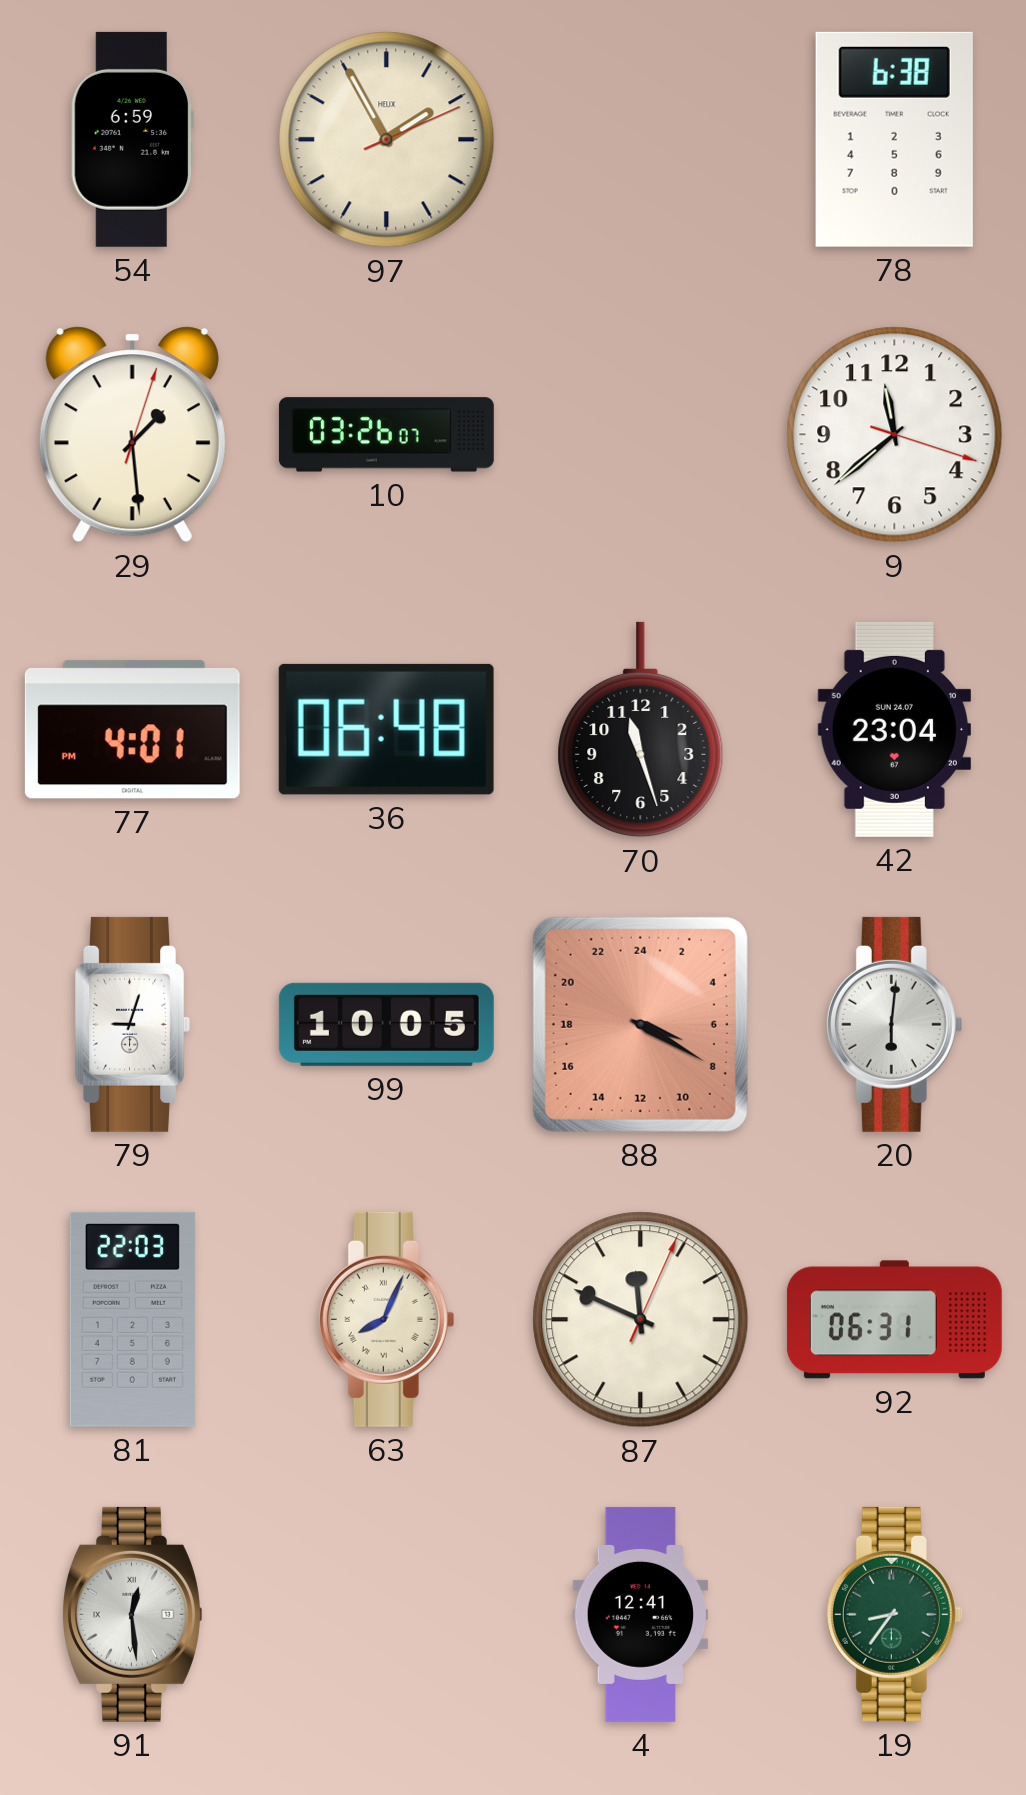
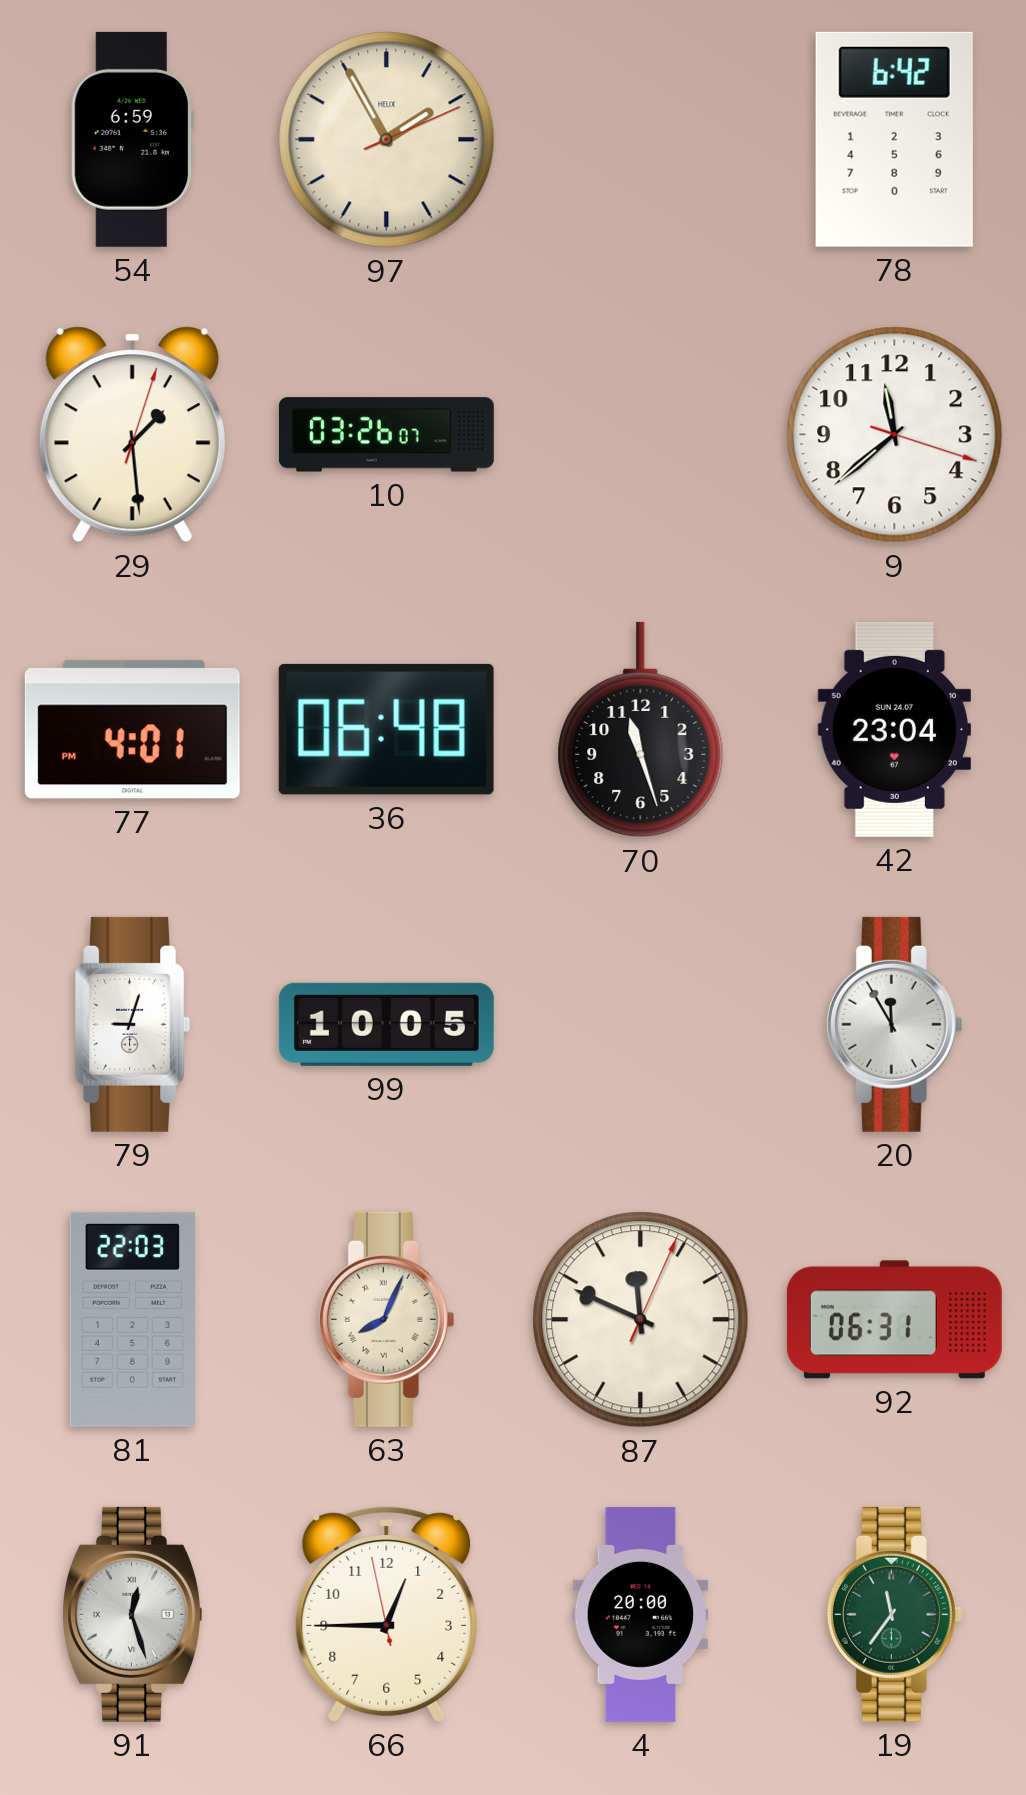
78: 6:38 -> 6:42 (894, 139)
88: 7:20 -> none (640, 1024)
20: 6:01 -> 11:55 (894, 1024)
91: 12:29 -> 12:27 (133, 1614)
66: none -> 12:44 (387, 1614)
4: 12:41 -> 20:00 (641, 1614)
19: 8:36 -> 11:36 (894, 1614)
